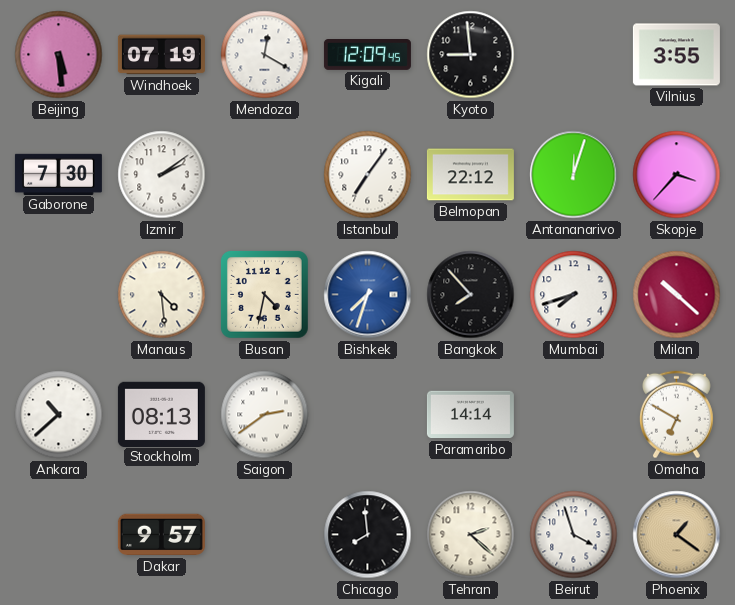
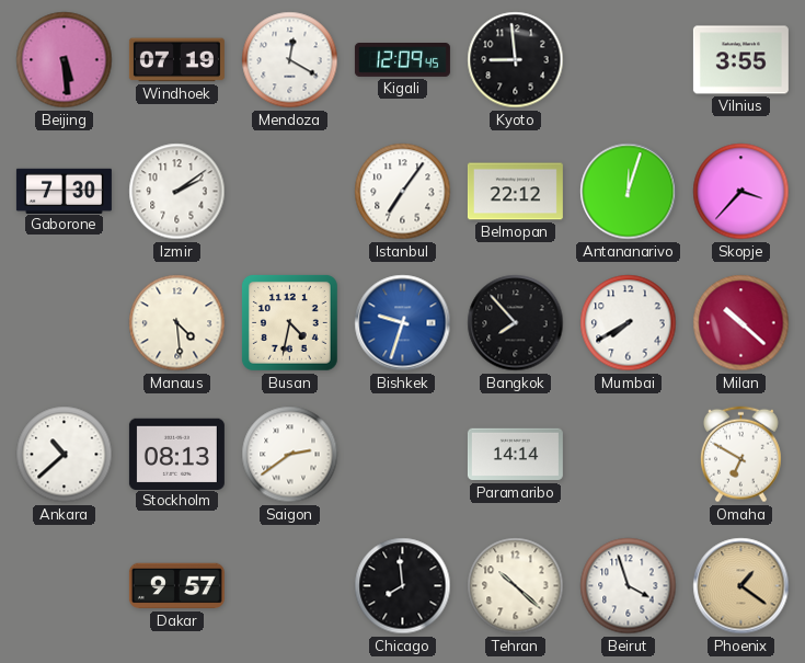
Bishkek: 7:33 -> 9:33 (403, 323)
Mumbai: 7:42 -> 7:40 (629, 323)
Tehran: 2:22 -> 10:22 (516, 586)
